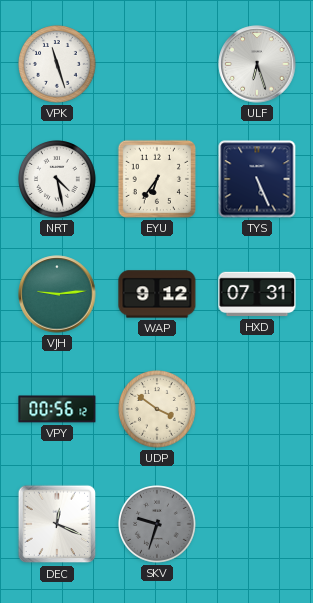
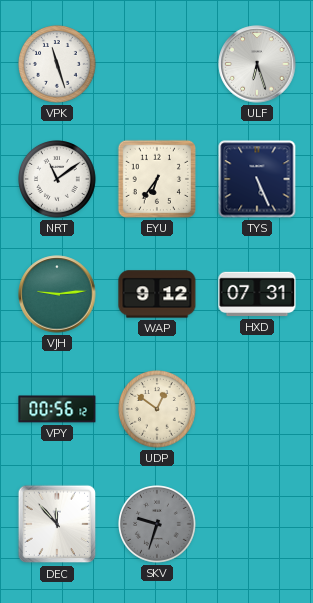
NRT: 4:28 -> 11:09 (58, 180)
UDP: 3:51 -> 12:51 (158, 410)
DEC: 12:19 -> 11:53 (57, 524)
